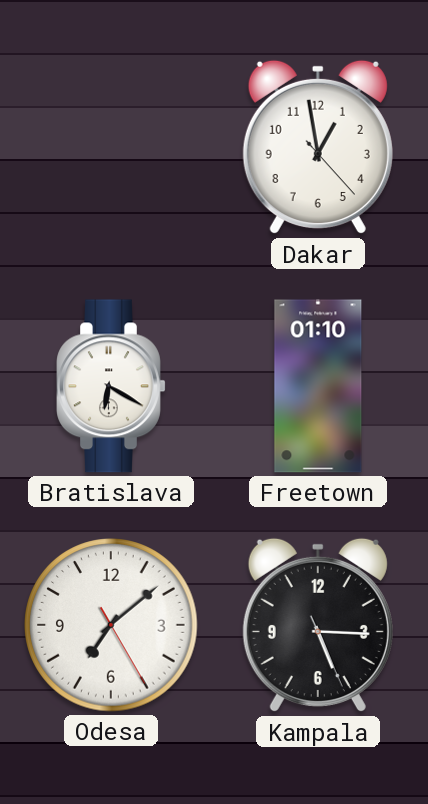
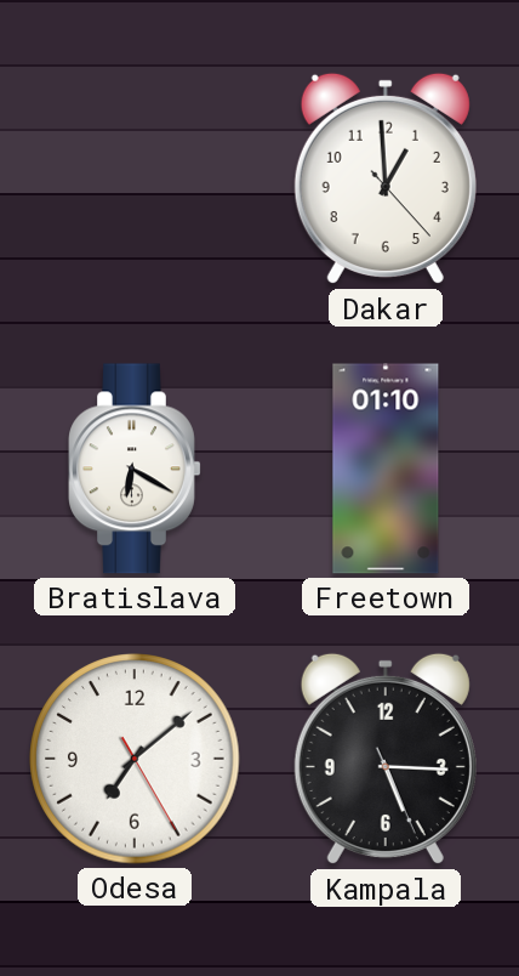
Dakar: 12:58 -> 12:59 (386, 178)
